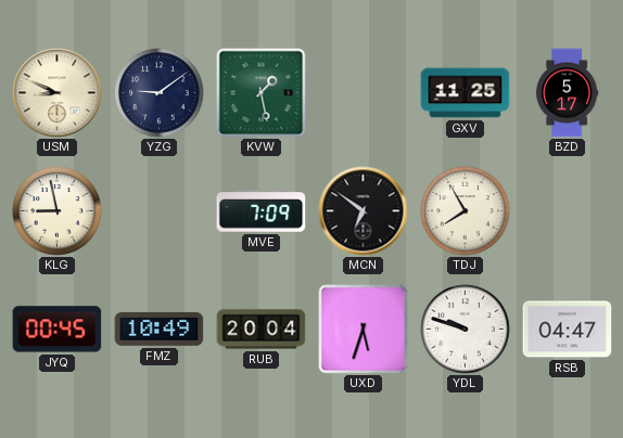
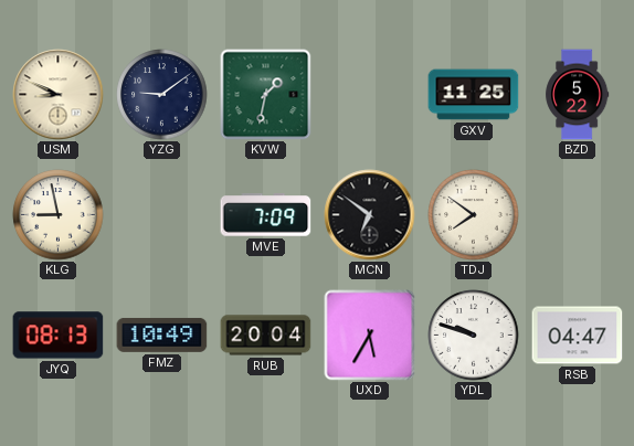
KVW: 1:28 -> 1:32 (266, 95)
BZD: 5:17 -> 5:22 (578, 95)
TDJ: 7:55 -> 7:51 (474, 215)
JYQ: 00:45 -> 08:13 (59, 336)
UXD: 5:33 -> 5:35 (370, 336)
